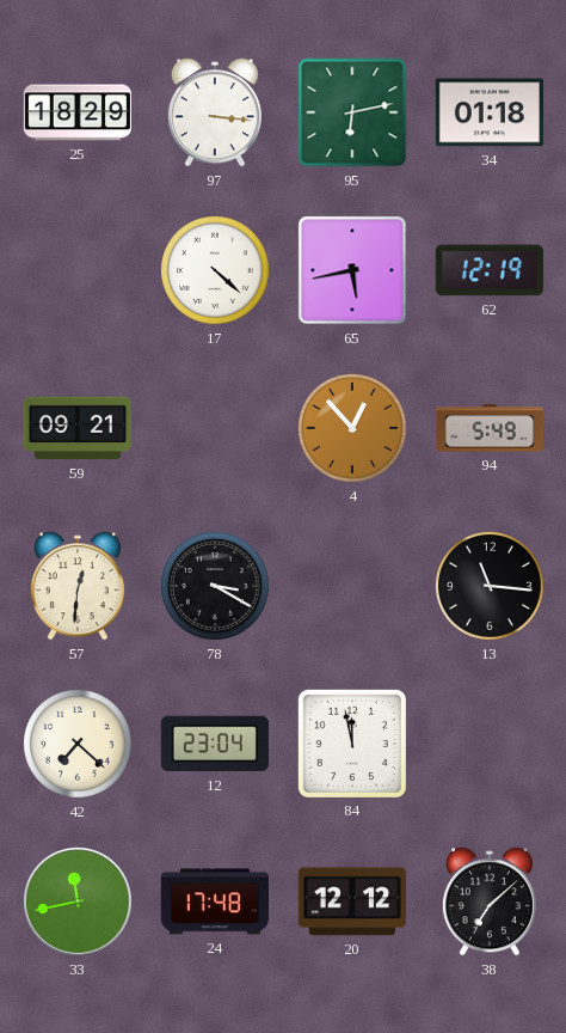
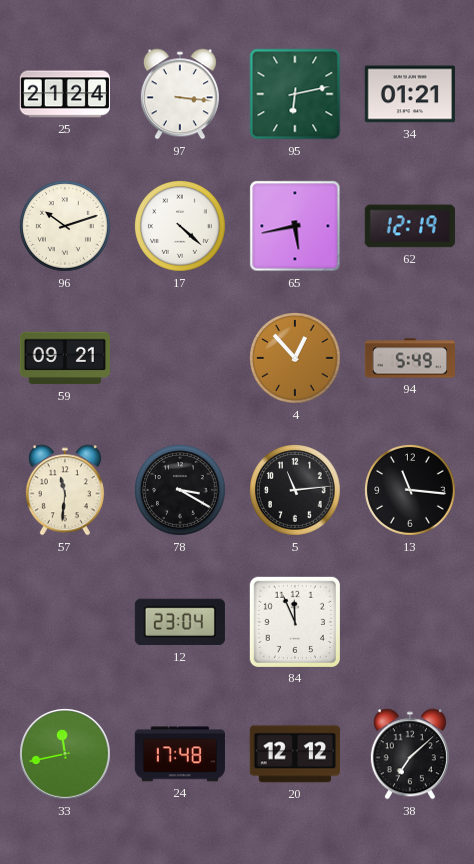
25: 18:29 -> 21:24 (64, 94)
34: 01:18 -> 01:21 (410, 94)
96: none -> 10:12 (66, 227)
57: 12:31 -> 11:31 (65, 490)
5: none -> 11:14 (296, 491)
42: 7:22 -> none (79, 745)
84: 11:58 -> 11:56 (295, 622)
